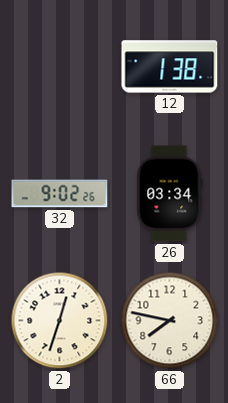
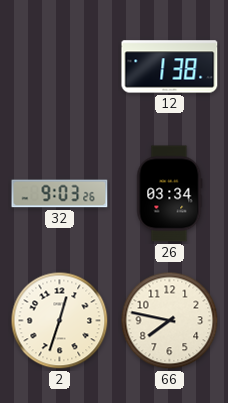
32: 9:02 -> 9:03 (60, 194)
